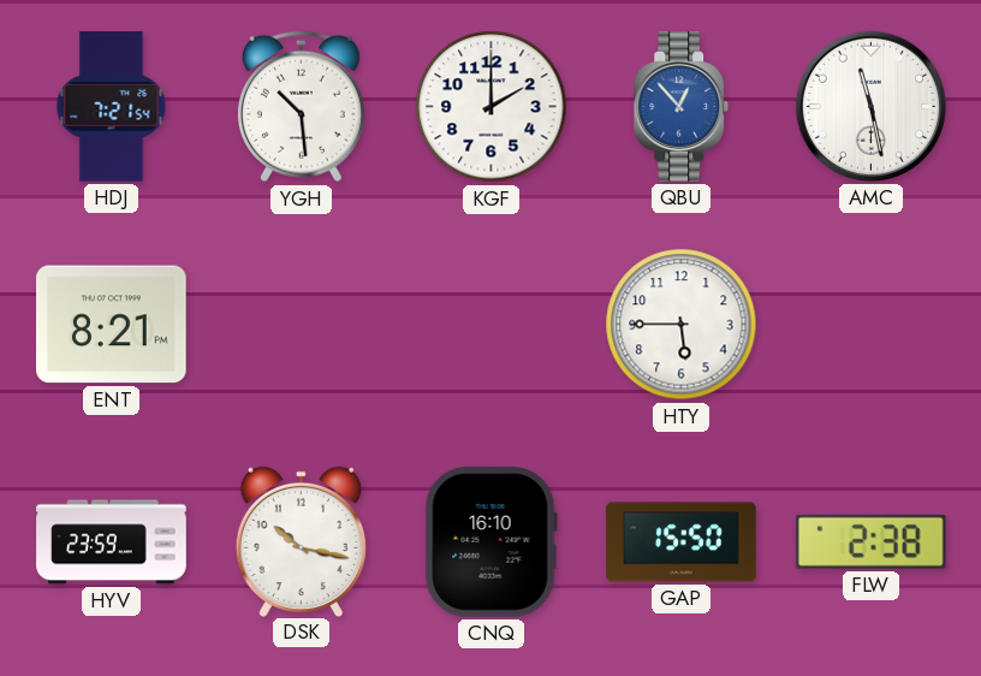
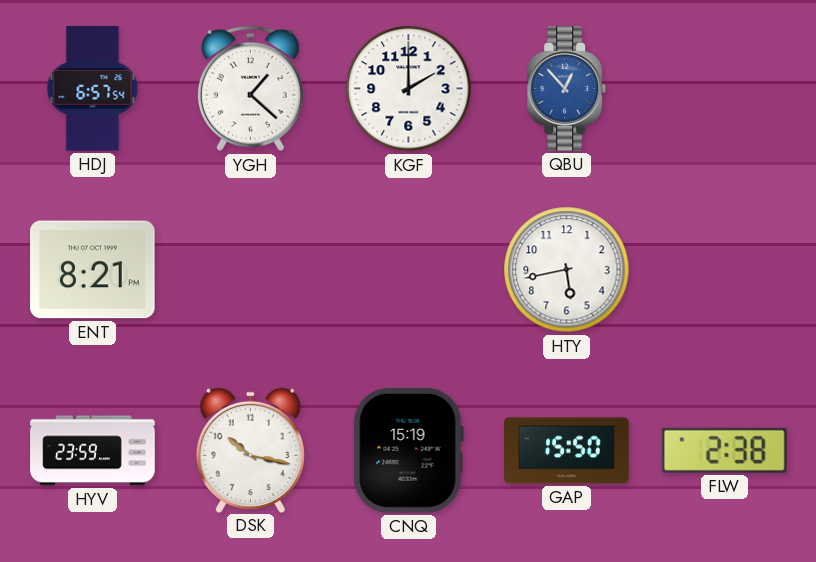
HDJ: 7:21 -> 6:57 (93, 89)
YGH: 10:29 -> 1:22 (250, 89)
AMC: 11:28 -> none (870, 106)
HTY: 5:45 -> 5:43 (567, 270)
CNQ: 16:10 -> 15:19 (408, 451)
